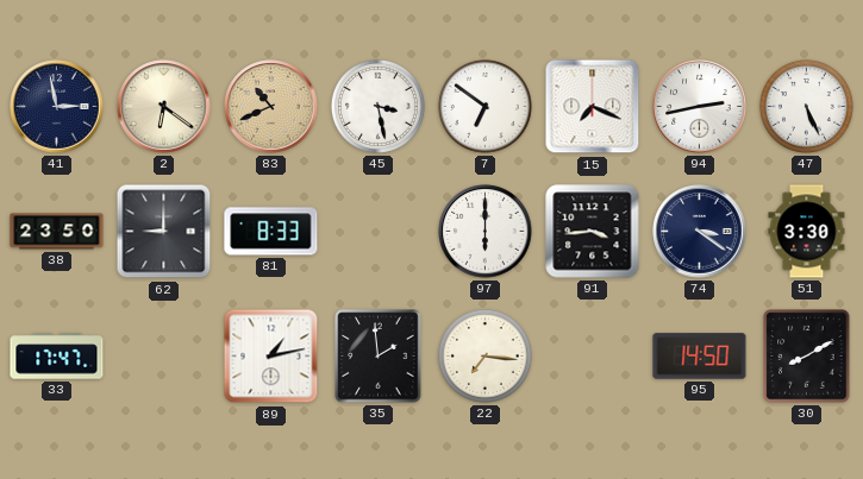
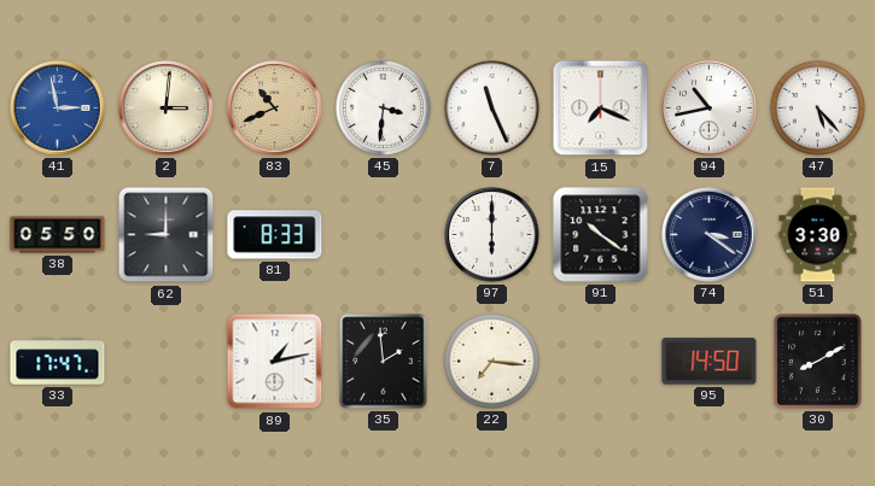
41 dial: navy -> blue (58, 109)
2: 6:21 -> 3:01 (167, 109)
45: 3:28 -> 3:31 (383, 107)
7: 6:51 -> 11:26 (491, 107)
94: 2:43 -> 10:43 (710, 109)
47: 5:26 -> 5:23 (817, 107)
38: 23:50 -> 05:50 (58, 235)
91: 3:44 -> 10:21 (601, 235)
